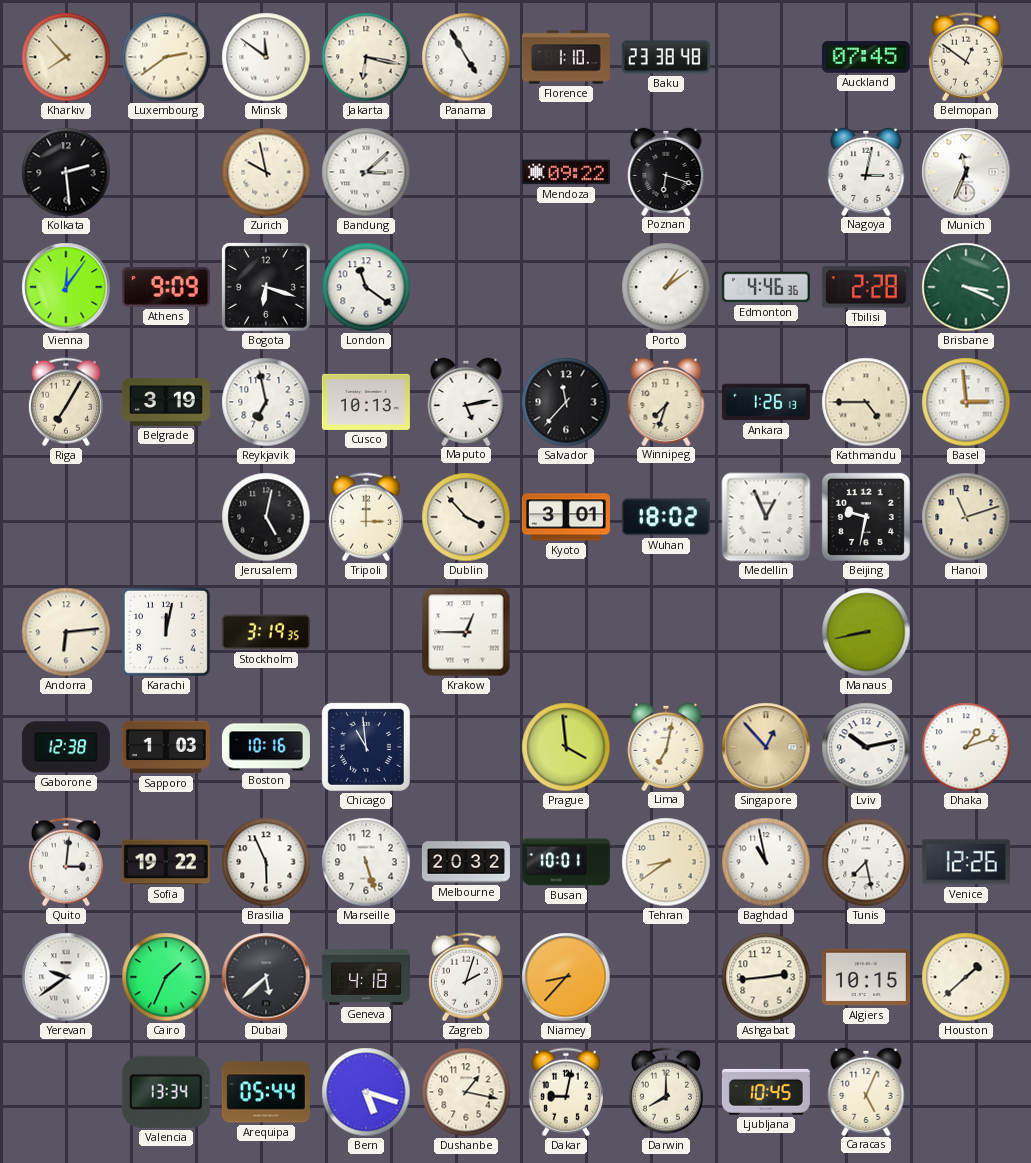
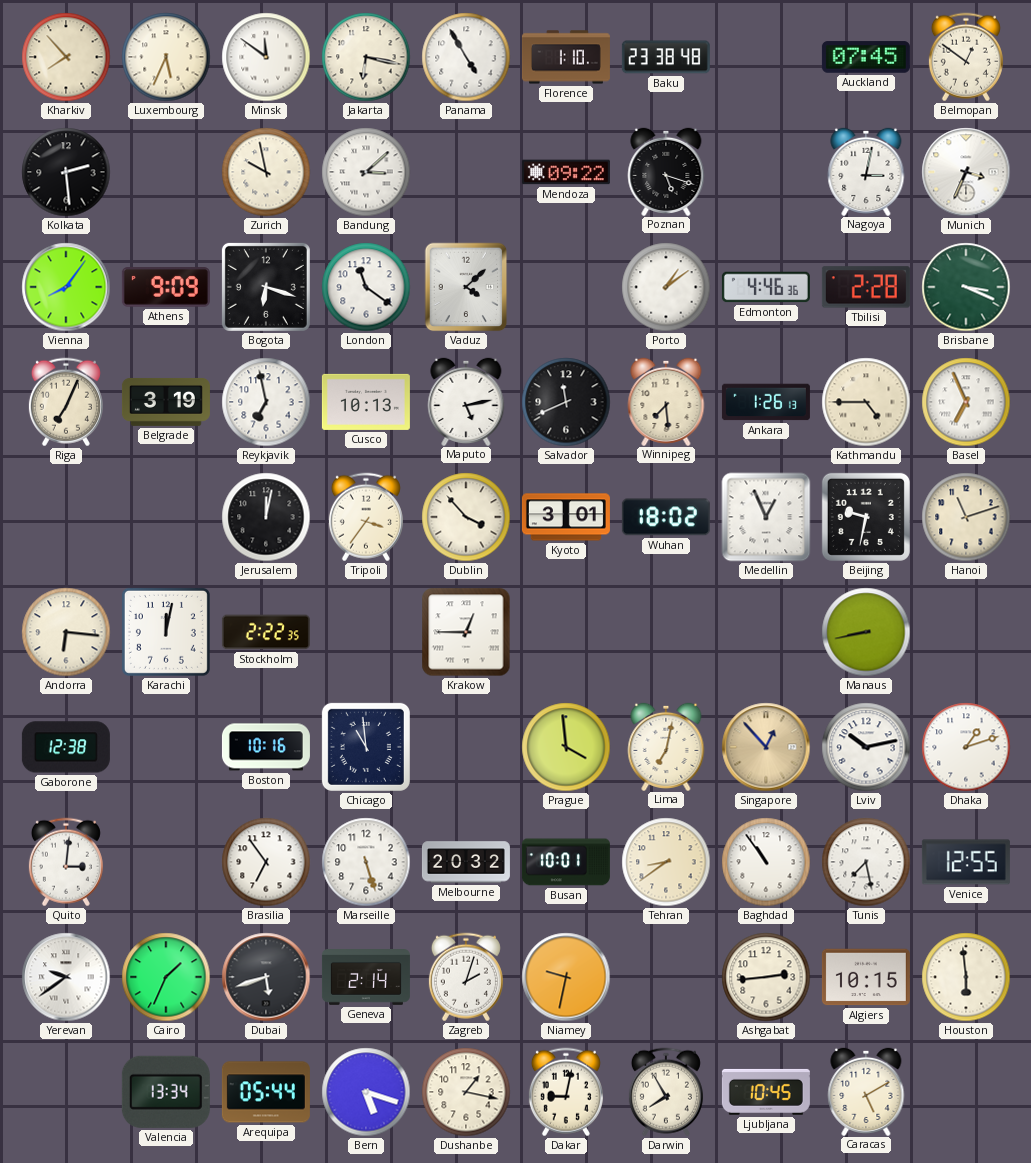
Luxembourg: 2:39 -> 5:34 (166, 57)
Poznan: 6:18 -> 5:18 (666, 171)
Munich: 11:34 -> 3:34 (966, 172)
Vienna: 12:06 -> 8:06 (66, 287)
Vaduz: none -> 4:08 (466, 287)
Riga: 7:05 -> 7:04 (66, 402)
Salvador: 11:37 -> 11:41 (566, 402)
Winnipeg: 7:33 -> 7:29 (666, 401)
Basel: 2:59 -> 6:56 (966, 402)
Jerusalem: 5:02 -> 12:02 (266, 517)
Tripoli: 3:00 -> 3:36 (366, 517)
Andorra: 6:14 -> 6:16 (66, 632)
Stockholm: 3:19 -> 2:22 (266, 632)
Sapporo: 1:03 -> none (166, 747)
Sofia: 19:22 -> none (166, 862)
Brasilia: 5:56 -> 6:54 (266, 862)
Baghdad: 10:58 -> 10:54 (766, 862)
Venice: 12:26 -> 12:55 (966, 862)
Dubai: 5:38 -> 5:42 (266, 977)
Geneva: 4:18 -> 2:14 (366, 978)
Niamey: 8:37 -> 9:32 (566, 977)
Houston: 1:38 -> 5:59 (966, 977)
Darwin: 8:00 -> 7:55 (666, 1092)
Caracas: 5:04 -> 5:10 (866, 1091)
